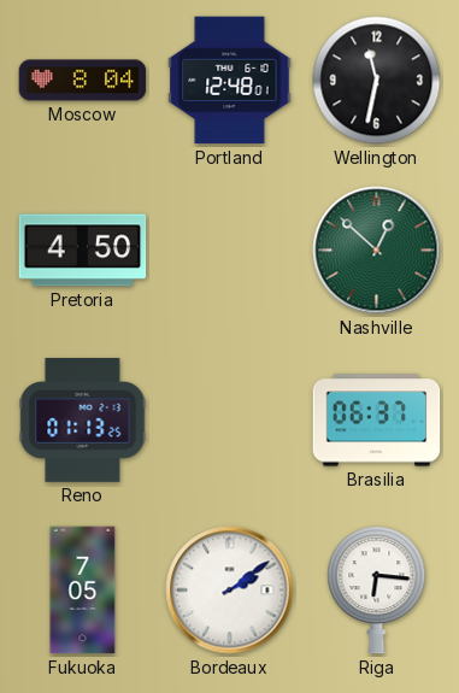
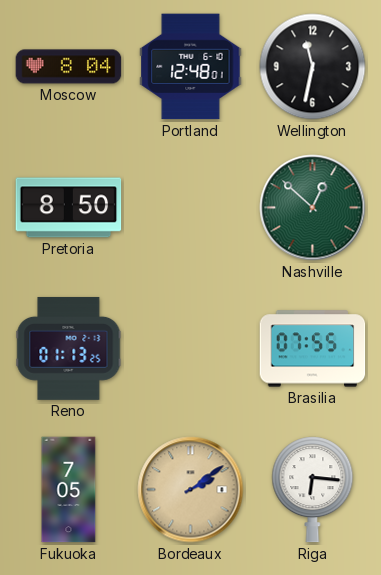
Pretoria: 4:50 -> 8:50 (69, 208)
Brasilia: 06:37 -> 07:55 (313, 349)
Bordeaux dial: white -> champagne (191, 490)
